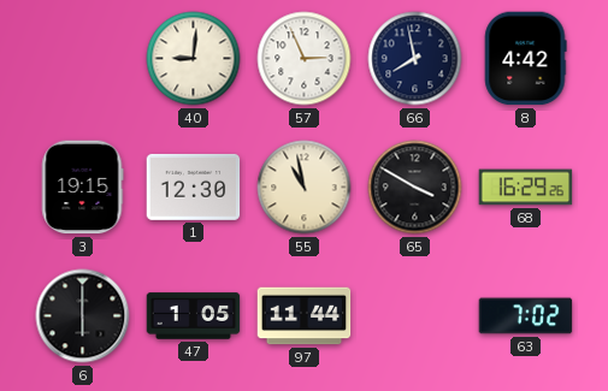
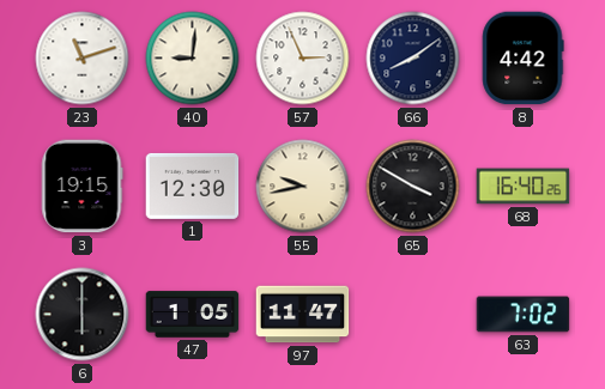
23: none -> 11:12 (83, 59)
66: 7:58 -> 8:09 (413, 59)
55: 10:58 -> 9:43 (303, 187)
68: 16:29 -> 16:40 (524, 187)
97: 11:44 -> 11:47 (303, 315)
